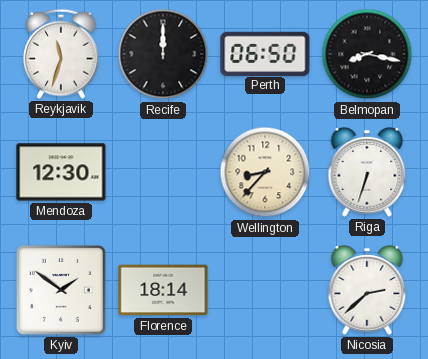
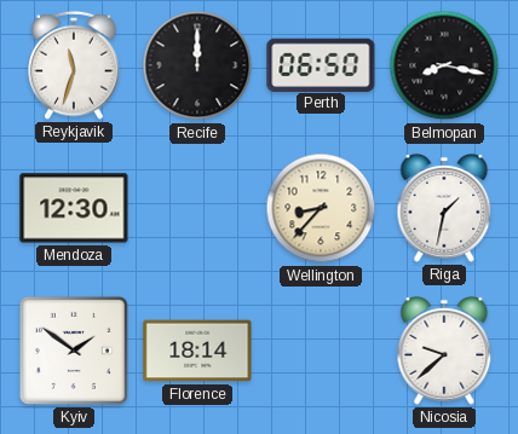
Riga: 6:33 -> 1:32 (444, 208)
Nicosia: 2:38 -> 9:38 (444, 351)
